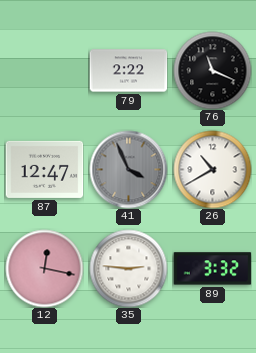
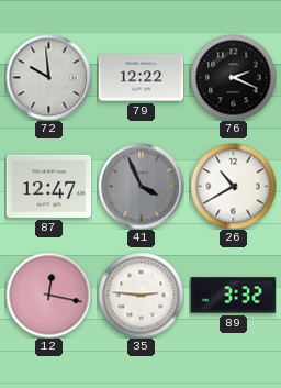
72: none -> 9:59 (48, 77)
79: 2:22 -> 12:22 (140, 78)
76: 11:19 -> 2:19 (233, 77)
